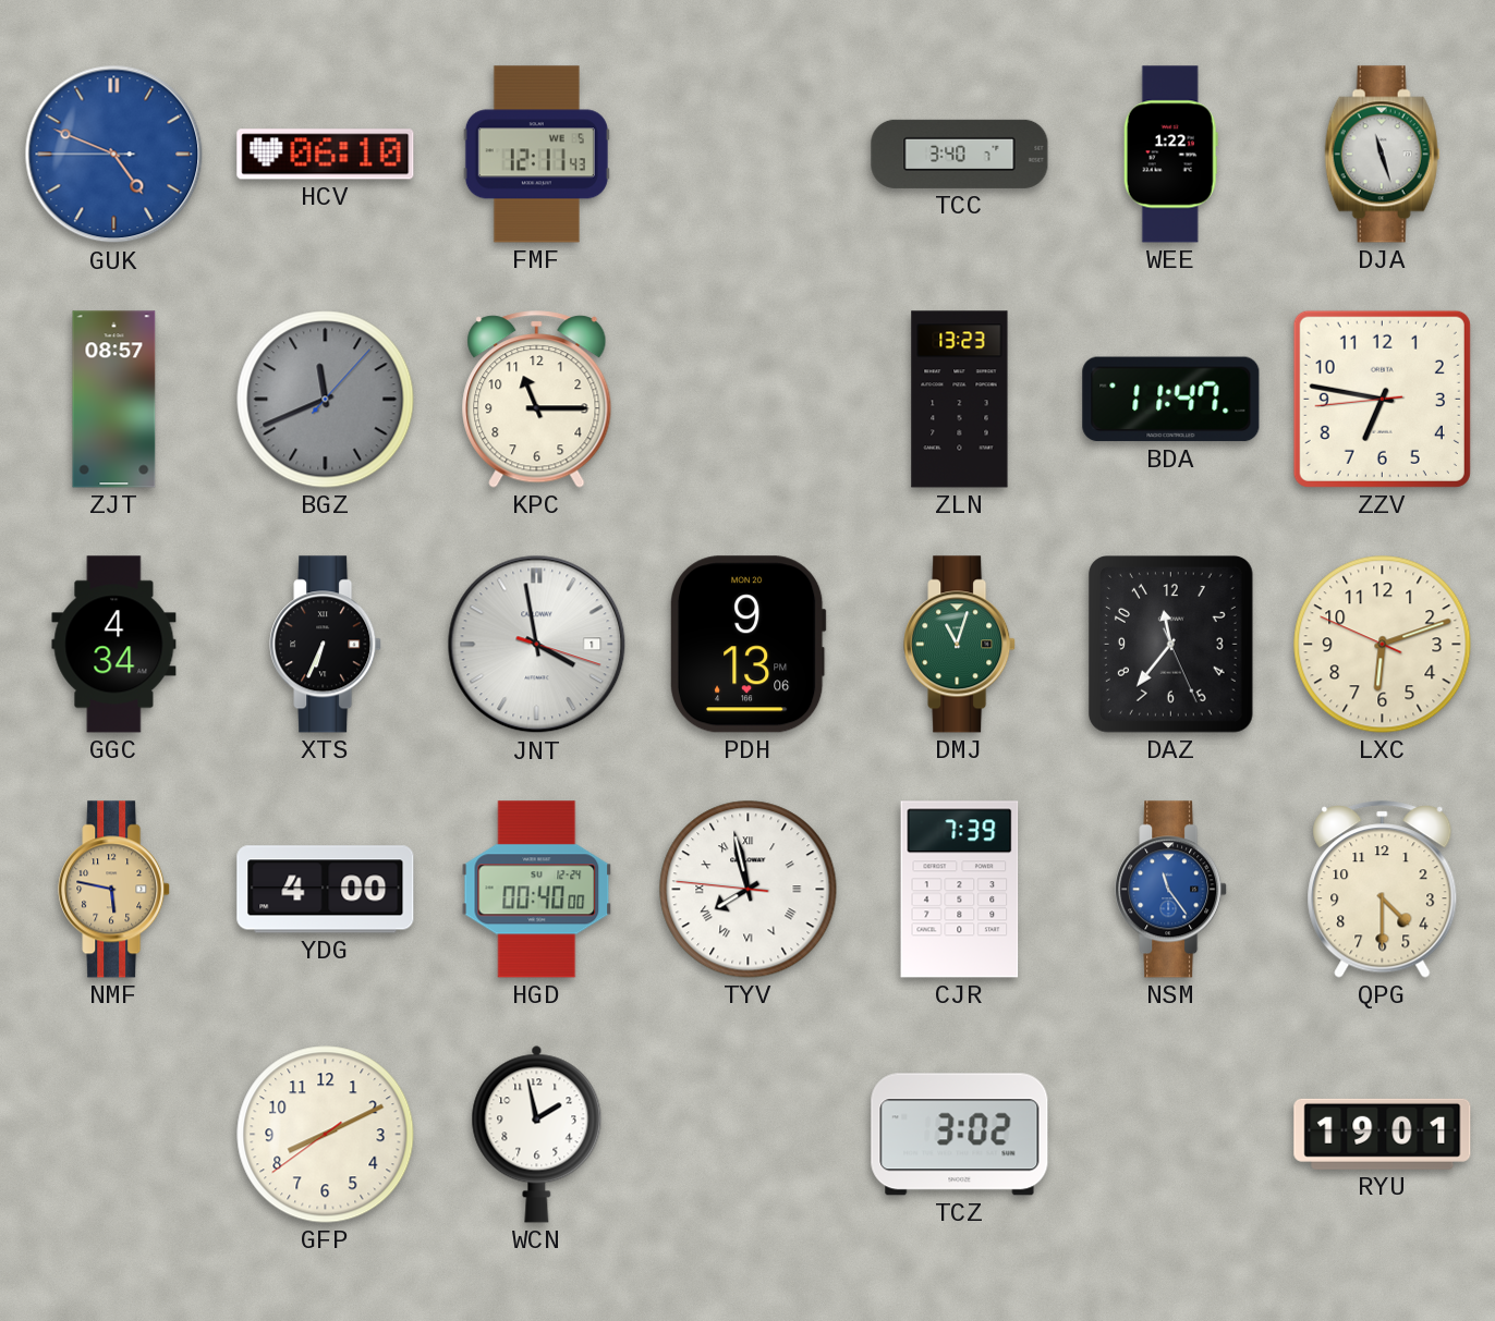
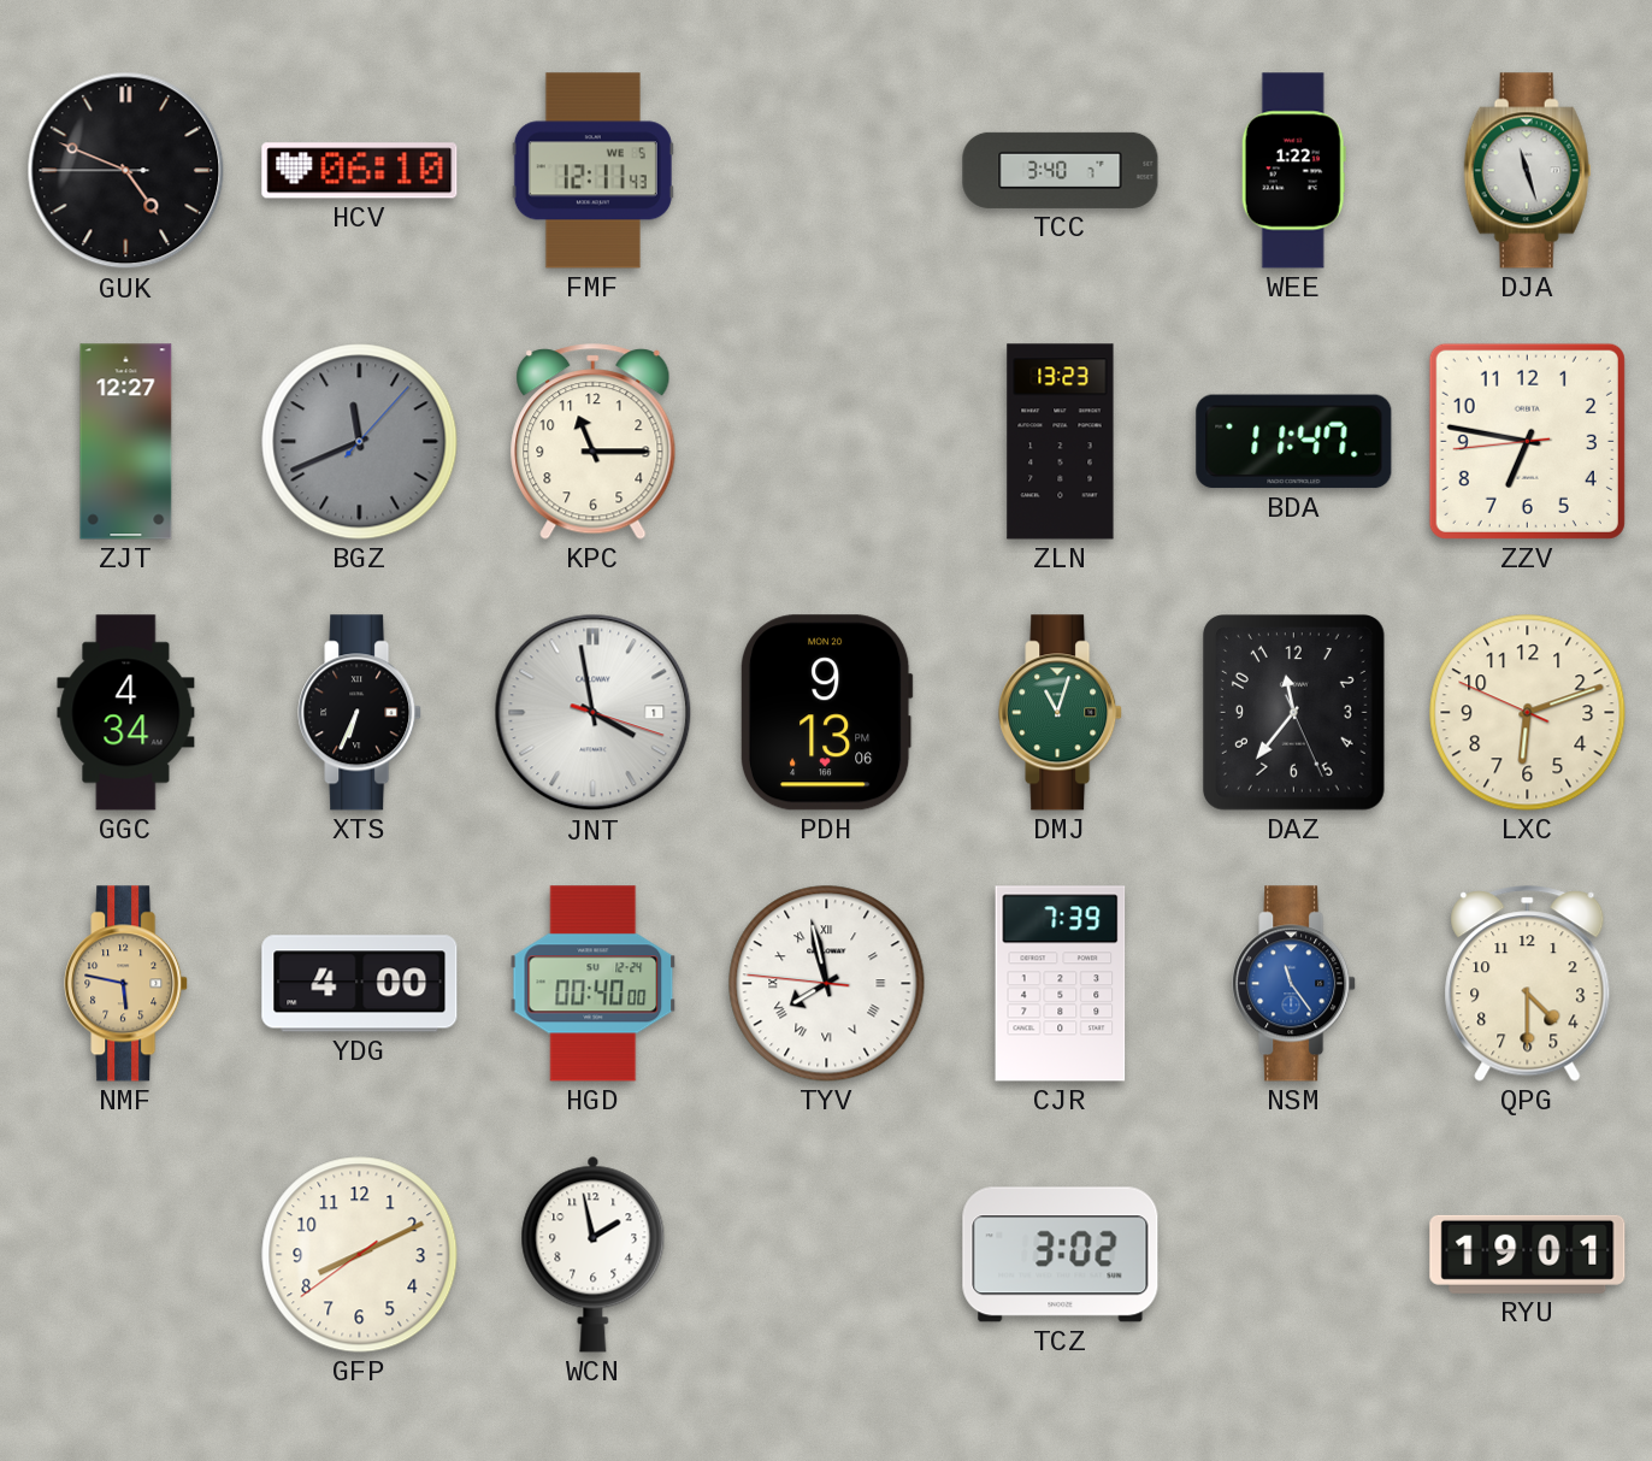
GUK dial: blue -> black (126, 171)
ZJT: 08:57 -> 12:27 (126, 442)
